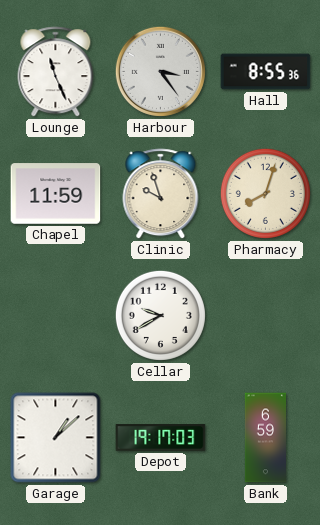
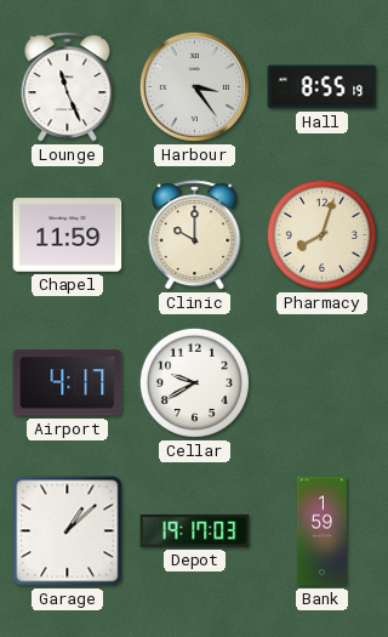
Hall: 8:55:36 -> 8:55:19 (323, 87)
Clinic: 9:57 -> 10:00 (195, 235)
Airport: none -> 4:17 (68, 383)
Bank: 6:59 -> 1:59 (321, 531)
